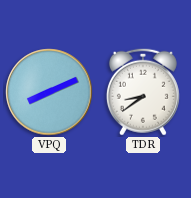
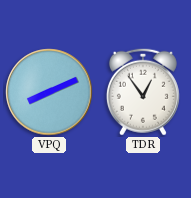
TDR: 8:39 -> 12:54 (143, 92)
